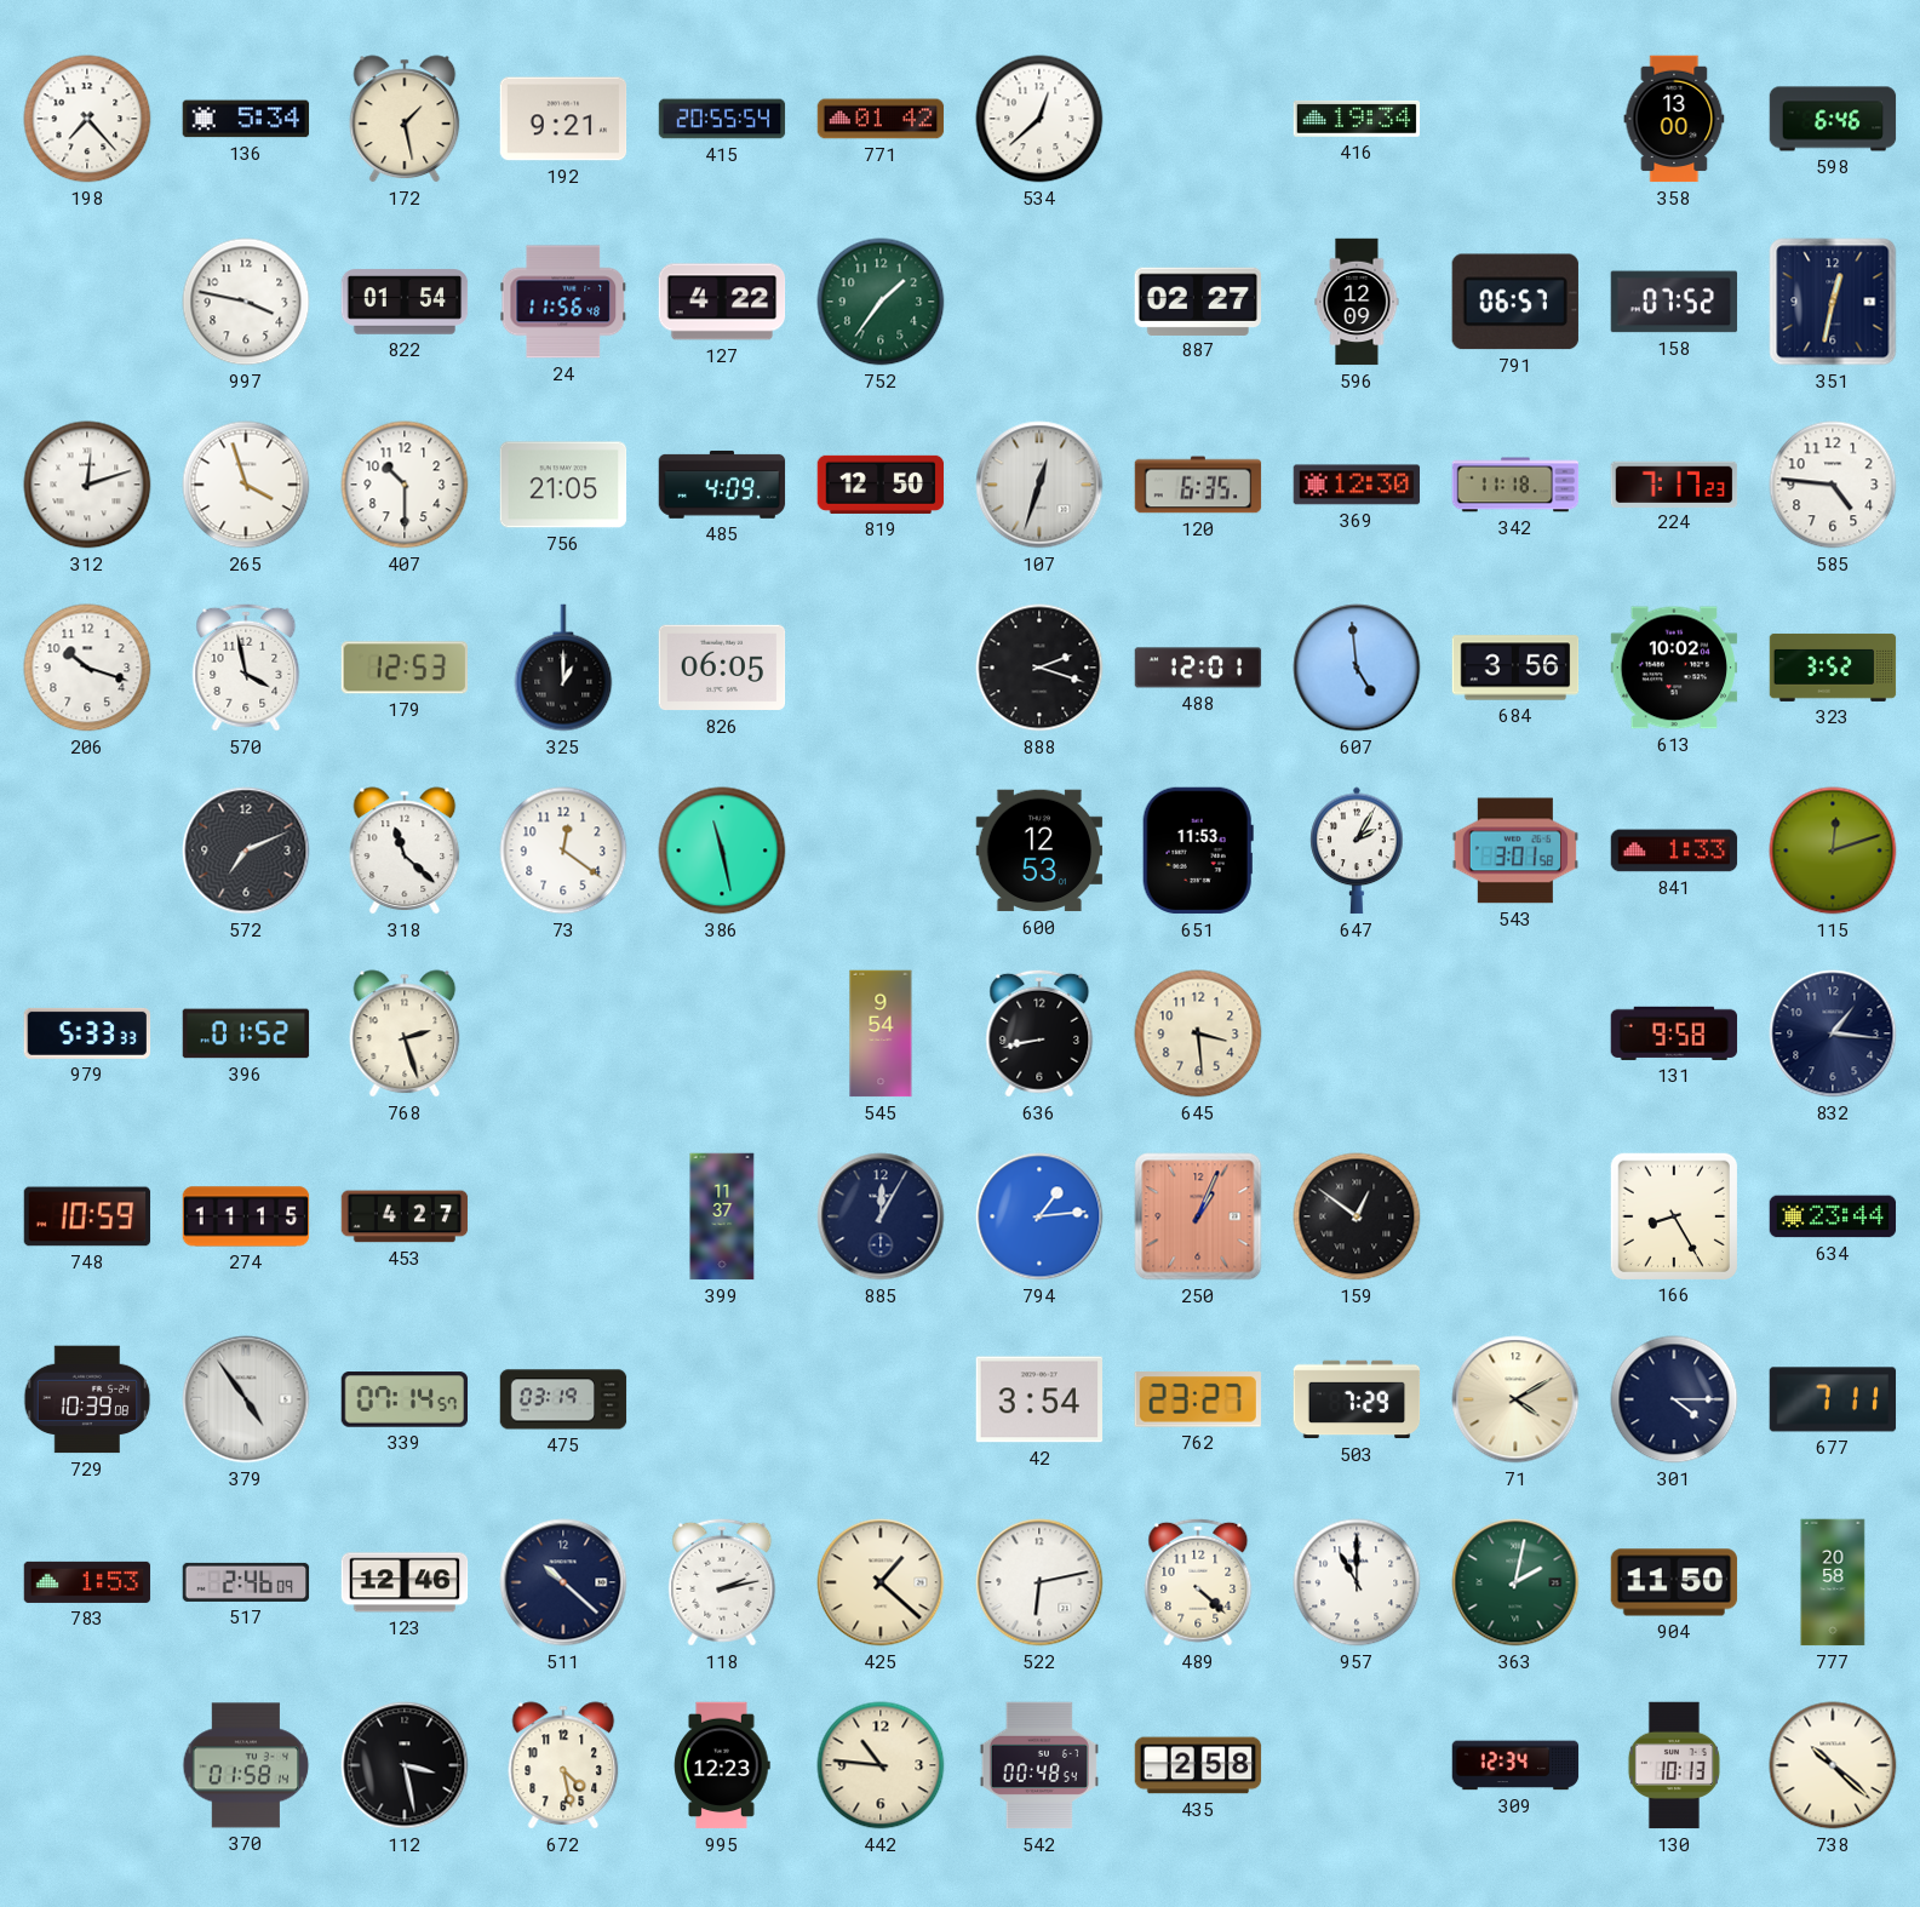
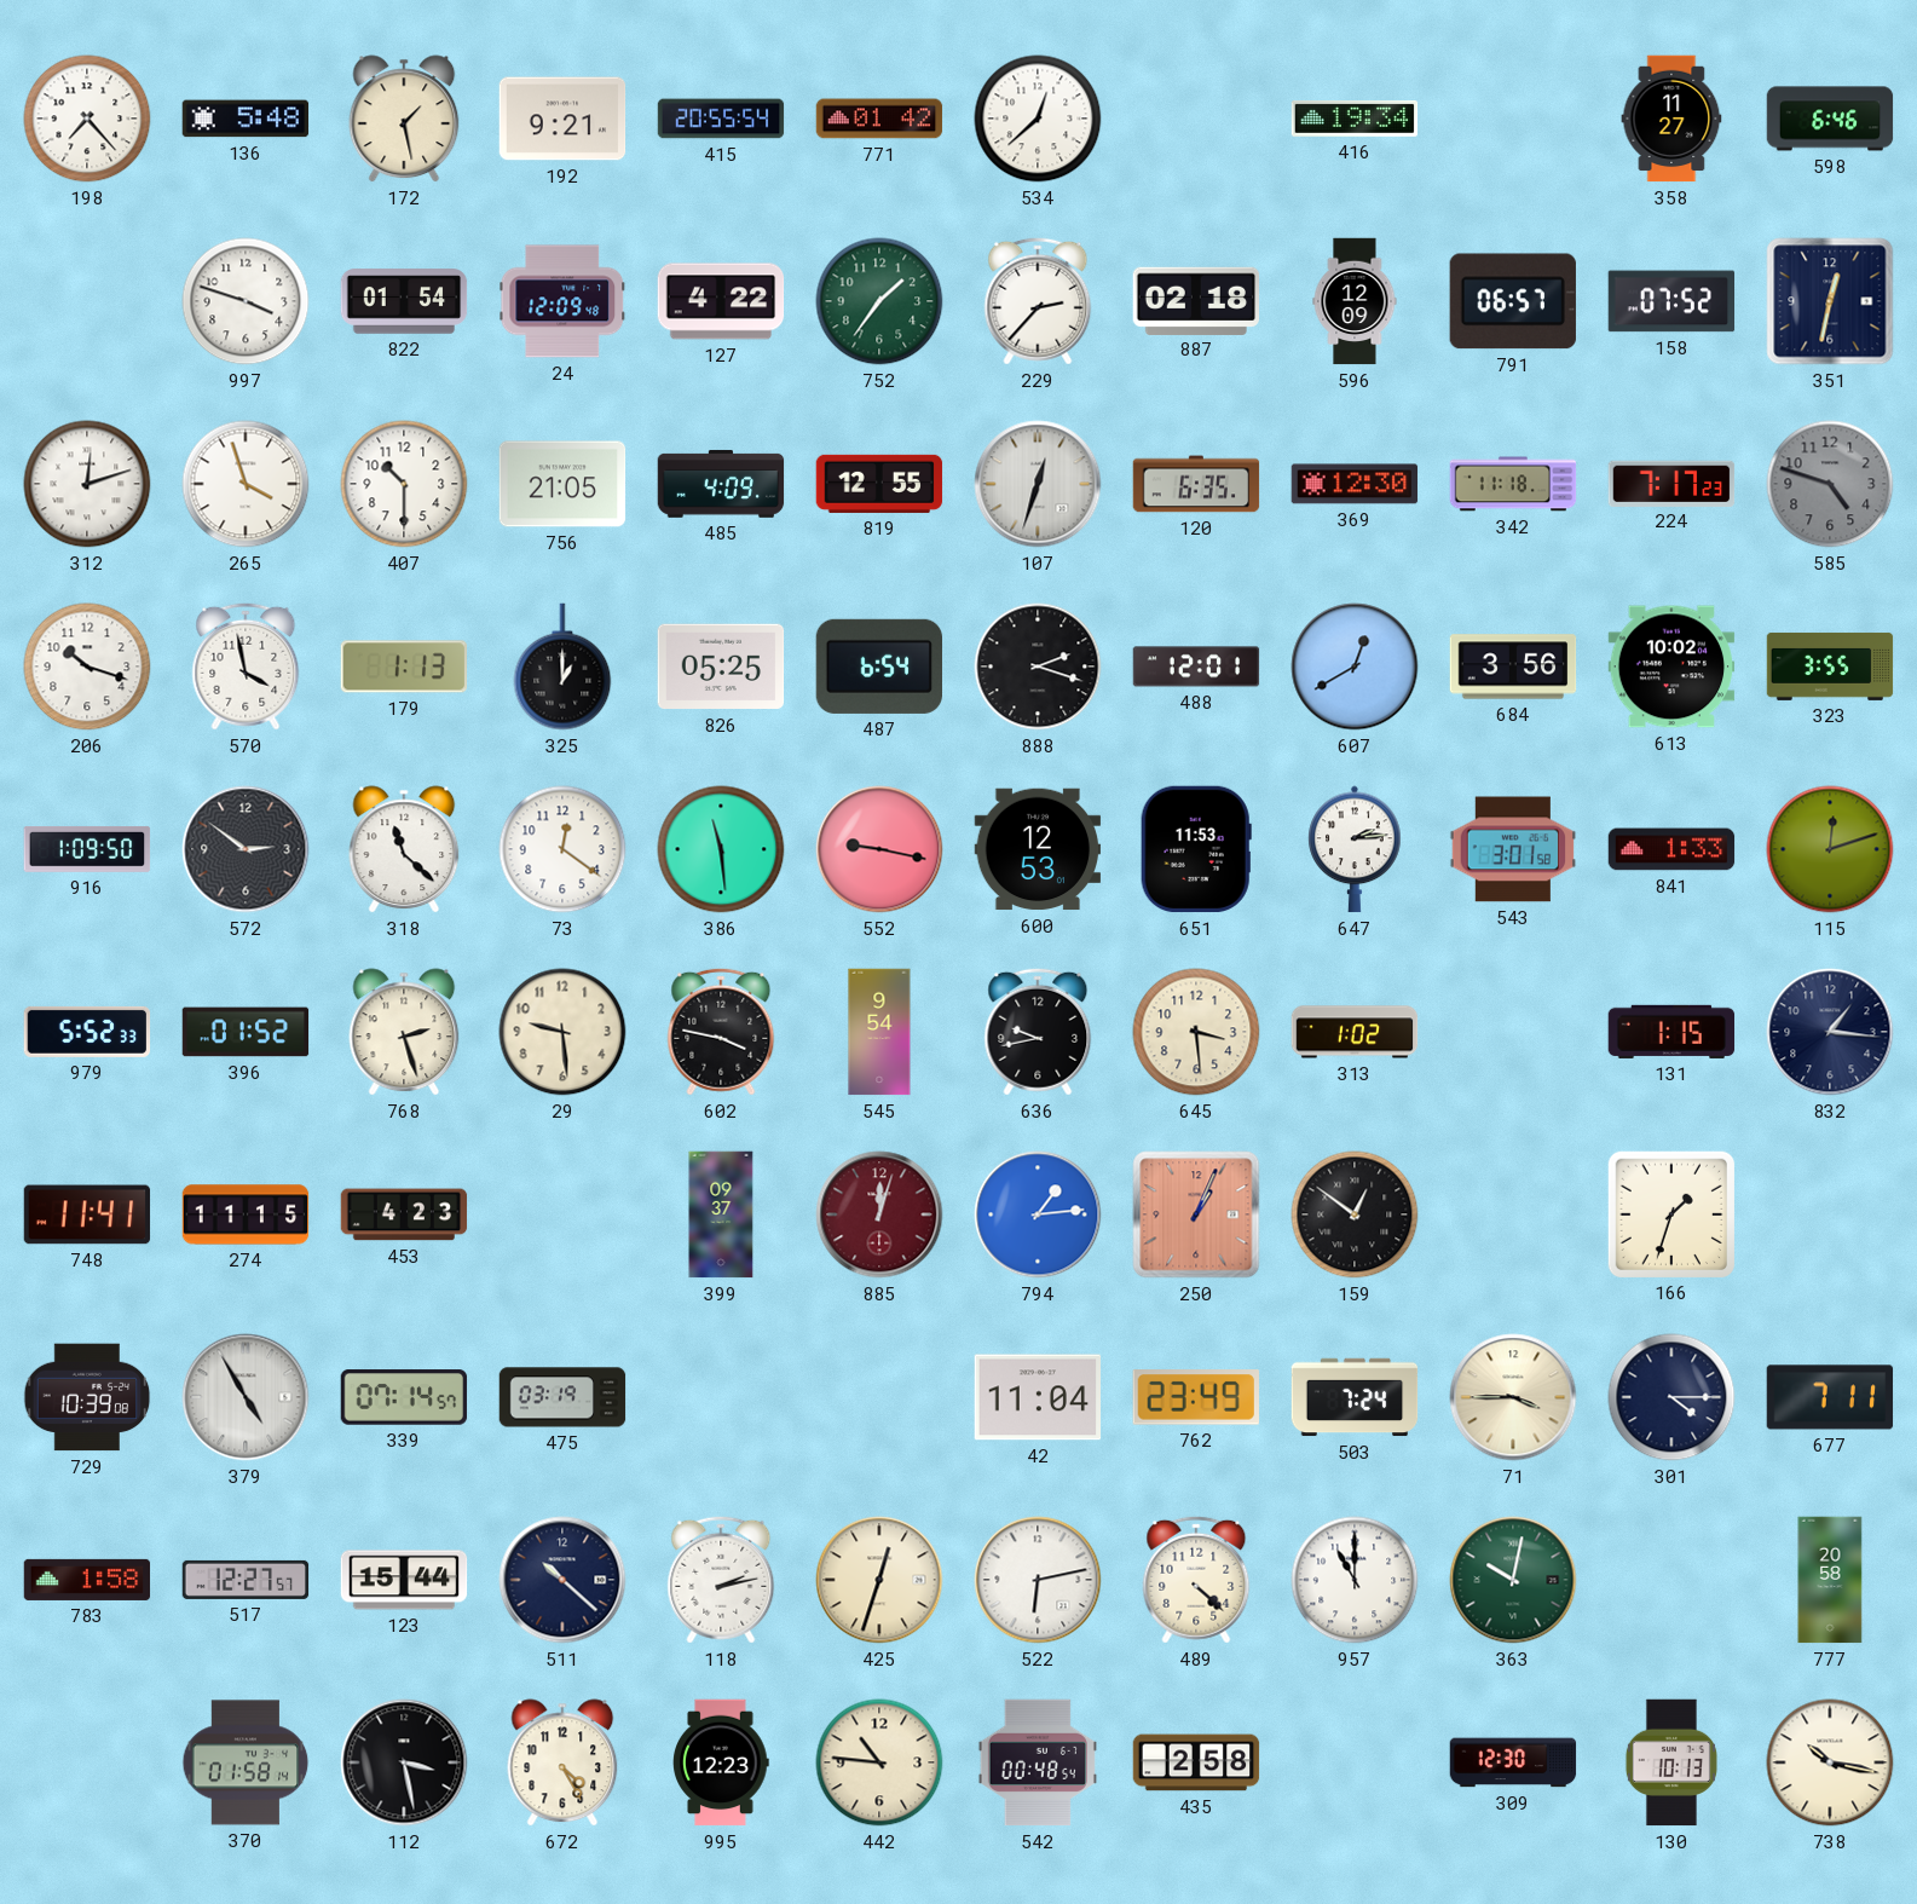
136: 5:34 -> 5:48 (246, 119)
358: 13:00 -> 11:27 (1671, 119)
997: 3:47 -> 3:48 (246, 301)
24: 11:56 -> 12:09 (562, 301)
229: none -> 2:37 (1038, 301)
887: 02:27 -> 02:18 (1196, 300)
819: 12:50 -> 12:55 (879, 484)
585: 4:46 -> 4:48 (1830, 484)
585 dial: white -> grey (1830, 484)
179: 12:53 -> 1:13 (403, 667)
826: 06:05 -> 05:25 (721, 667)
487: none -> 6:54 (878, 667)
607: 4:59 -> 12:40 (1355, 667)
323: 3:52 -> 3:55 (1830, 667)
916: none -> 1:09 (87, 849)
572: 7:11 -> 2:51 (246, 849)
386: 11:28 -> 11:29 (721, 849)
552: none -> 9:17 (879, 849)
647: 2:05 -> 2:14 (1355, 849)
979: 5:33 -> 5:52 (87, 1032)
29: none -> 9:29 (562, 1032)
602: none -> 3:47 (721, 1032)
636: 8:43 -> 9:43 (1038, 1032)
313: none -> 1:02 (1355, 1032)
131: 9:58 -> 1:15 (1671, 1032)
748: 10:59 -> 11:41 (87, 1214)
453: 4:27 -> 4:23 (404, 1214)
399: 11:37 -> 09:37 (721, 1214)
885: 12:05 -> 12:03 (879, 1214)
885 dial: navy -> burgundy (879, 1214)
166: 8:25 -> 1:33 (1670, 1213)
634: 23:44 -> none (1833, 1216)
379: 4:54 -> 4:55 (246, 1397)
42: 3:54 -> 11:04 (1038, 1397)
762: 23:27 -> 23:49 (1196, 1397)
503: 7:29 -> 7:24 (1355, 1397)
71: 4:10 -> 3:45 (1513, 1397)
783: 1:53 -> 1:58 (87, 1580)
517: 2:46 -> 12:27 (246, 1580)
123: 12:46 -> 15:44 (404, 1580)
425: 1:22 -> 12:33 (879, 1580)
363: 2:02 -> 10:02 (1513, 1580)
904: 11:50 -> none (1674, 1582)
672: 4:28 -> 4:25 (562, 1762)
309: 12:34 -> 12:30 (1513, 1762)
738: 10:22 -> 10:17 (1830, 1762)
